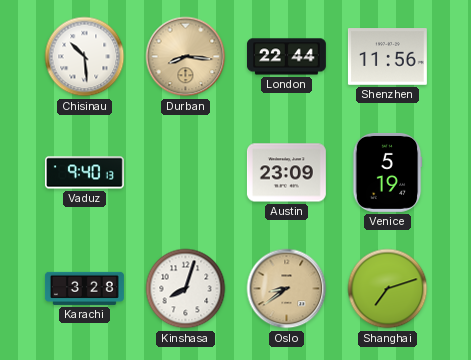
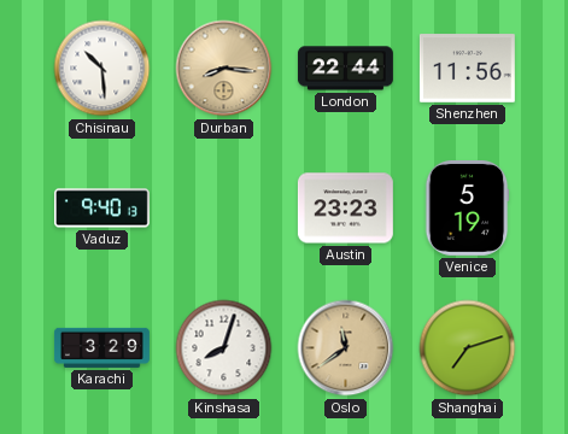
Austin: 23:09 -> 23:23 (345, 209)
Karachi: 3:28 -> 3:29 (101, 347)
Oslo: 8:39 -> 11:39 (346, 348)
